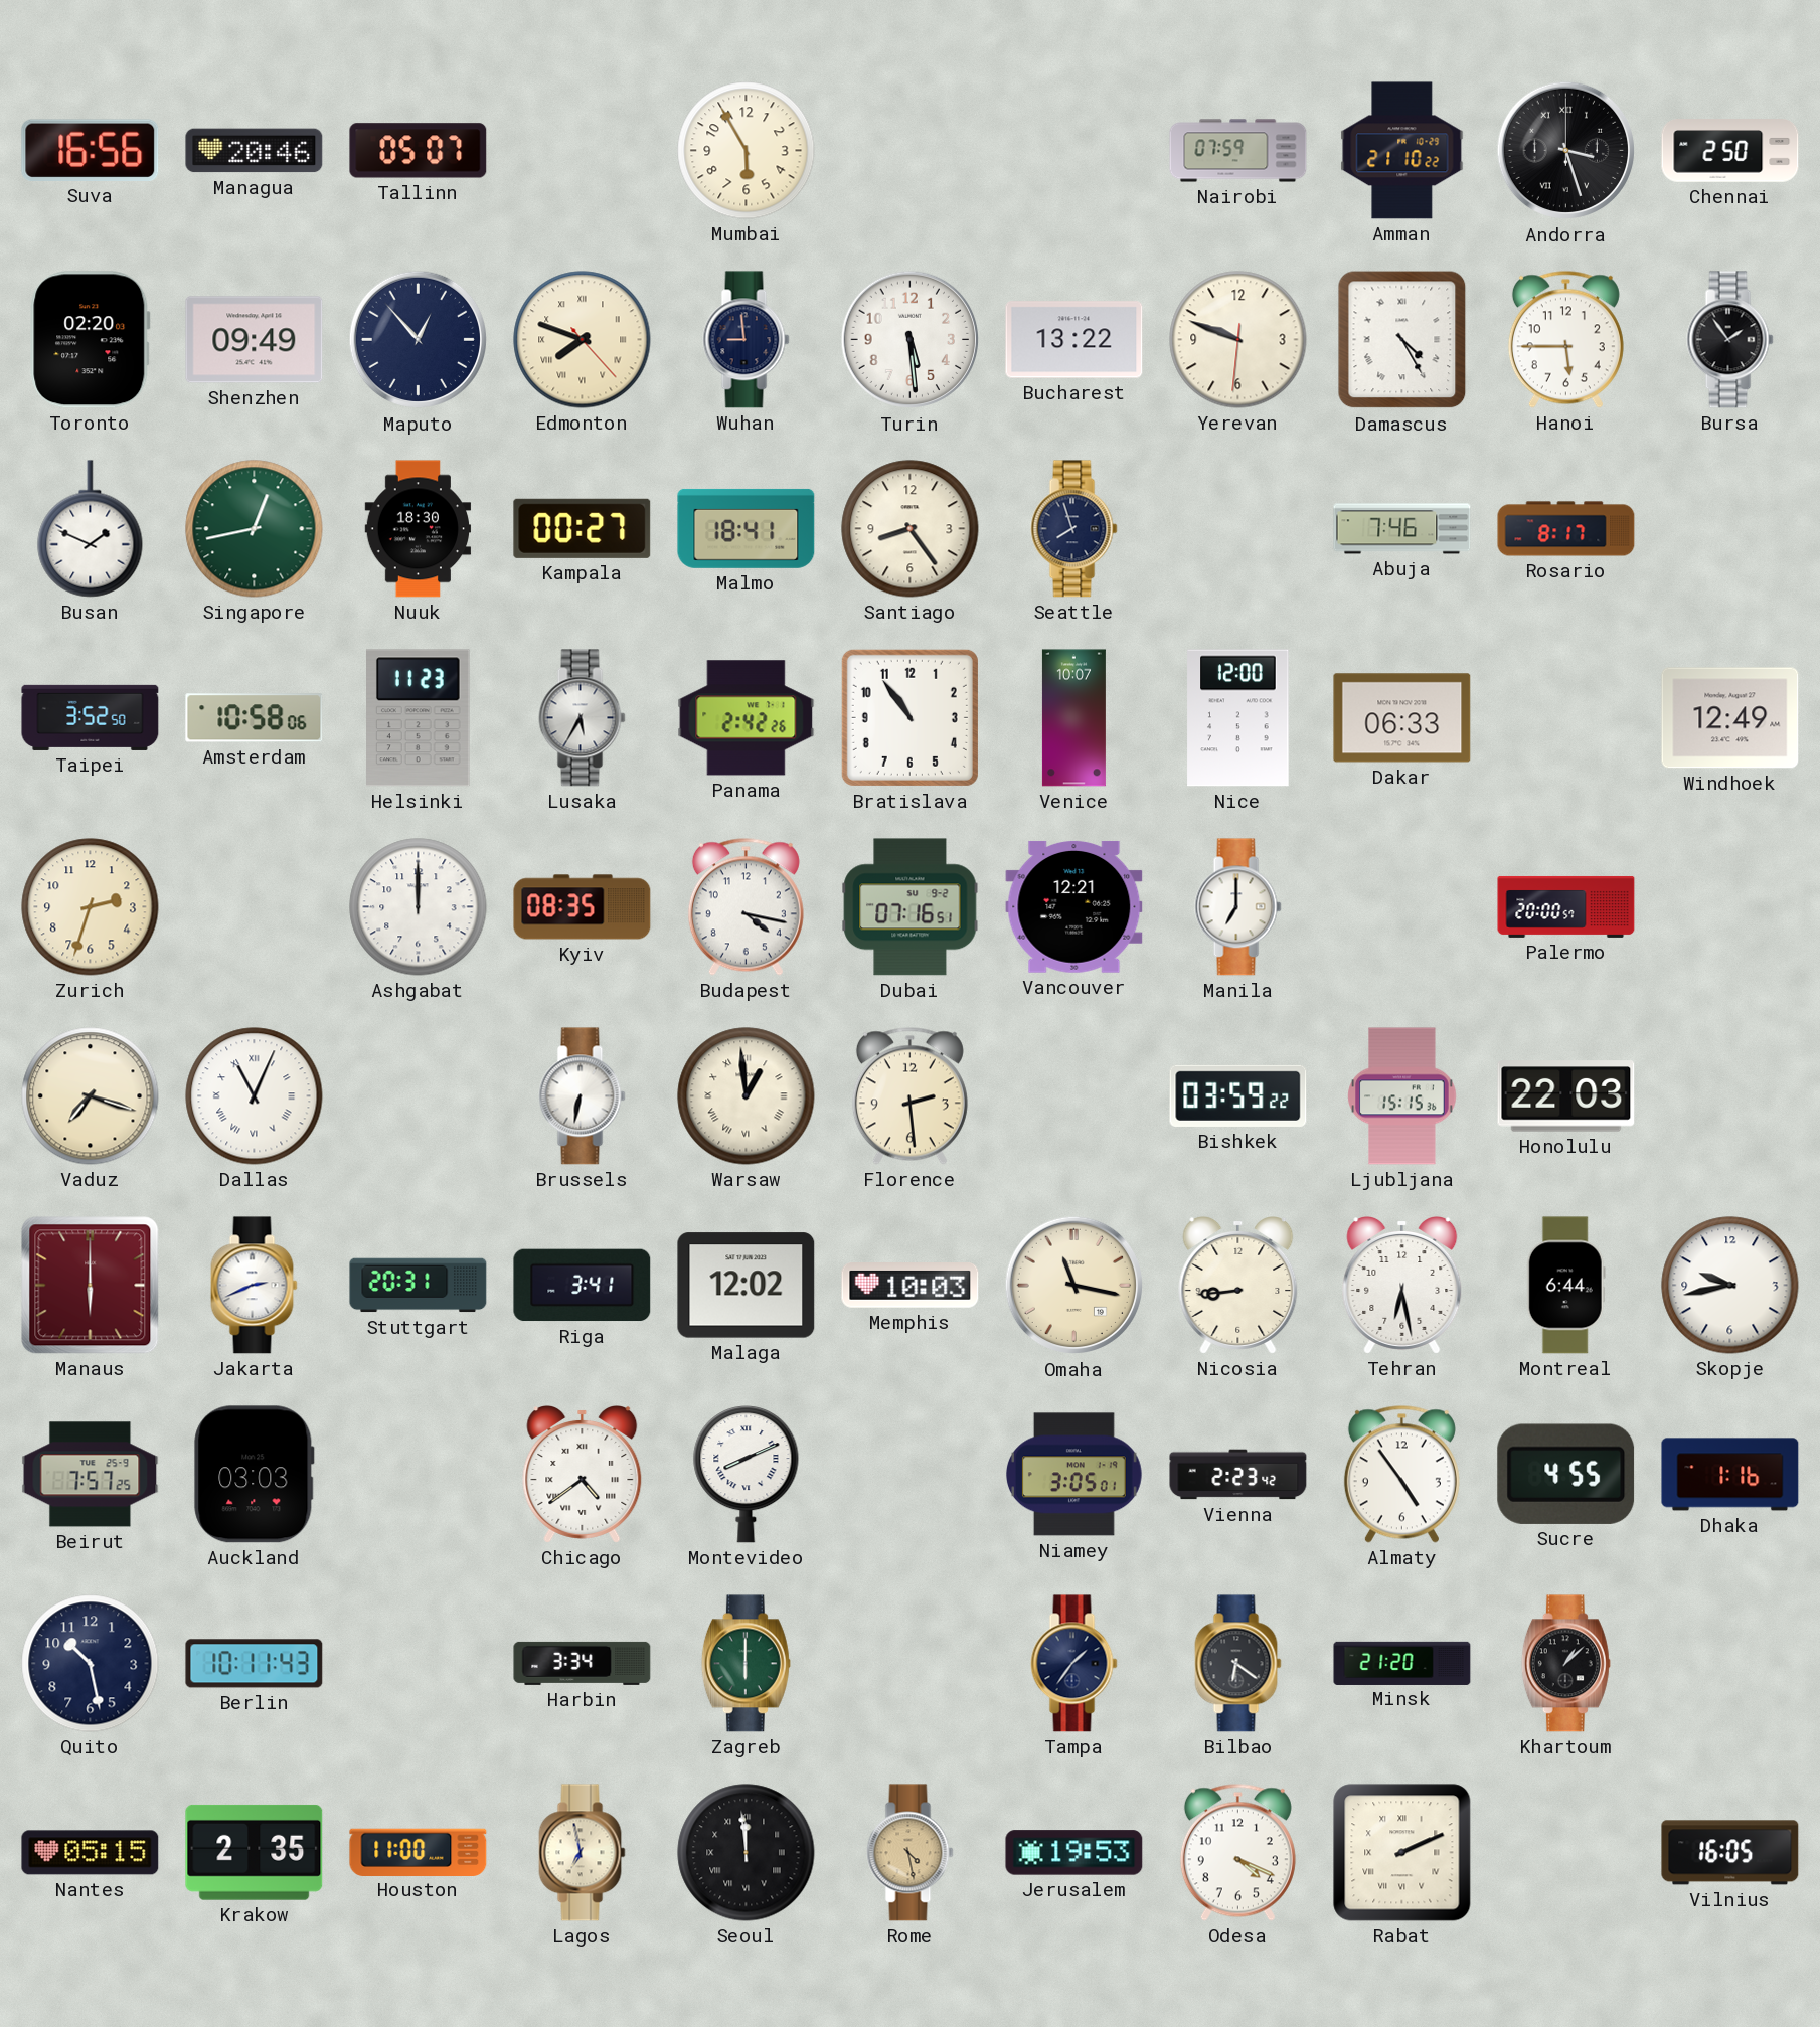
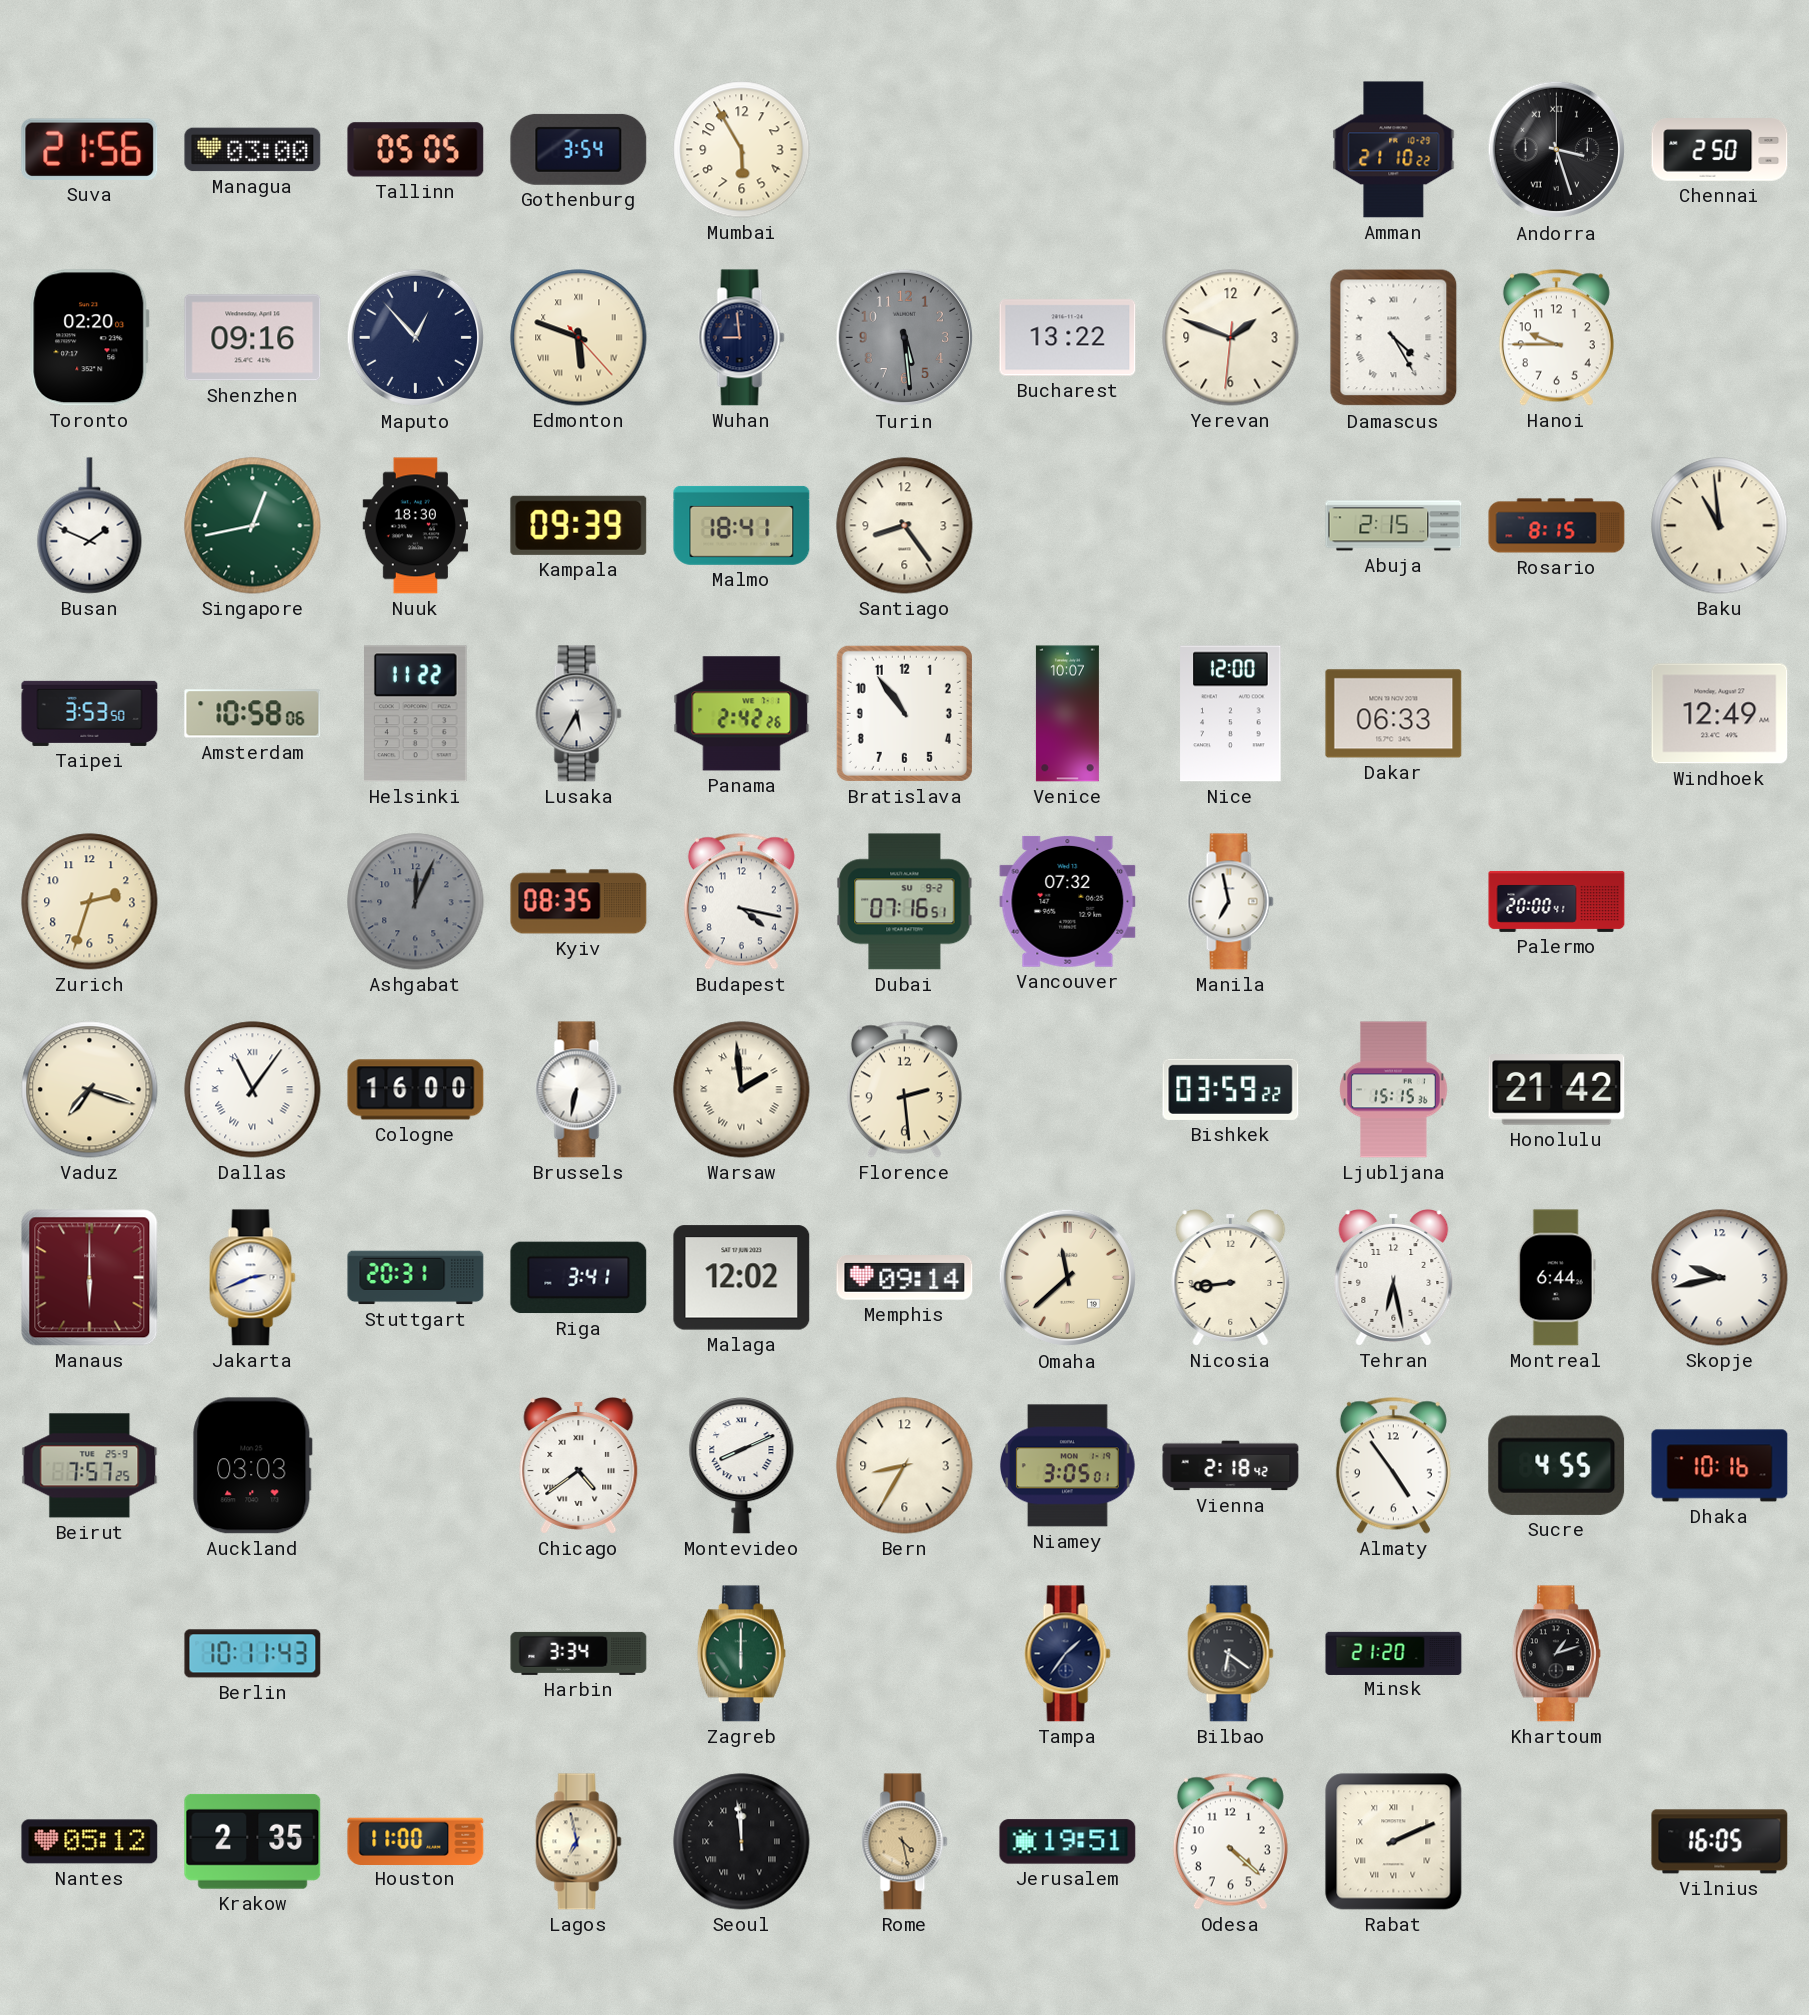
Suva: 16:56 -> 21:56 (90, 149)
Managua: 20:46 -> 03:00 (253, 150)
Tallinn: 05:07 -> 05:05 (416, 150)
Gothenburg: none -> 3:54 (579, 149)
Nairobi: 07:59 -> none (1238, 151)
Shenzhen: 09:49 -> 09:16 (253, 338)
Edmonton: 7:48 -> 5:48 (579, 338)
Turin dial: white -> grey (905, 338)
Yerevan: 9:48 -> 1:48 (1231, 338)
Hanoi: 5:45 -> 9:45 (1556, 337)
Bursa: 1:54 -> none (1730, 340)
Kampala: 00:27 -> 09:39 (579, 525)
Seattle: 7:57 -> none (1074, 529)
Abuja: 7:46 -> 2:15 (1394, 526)
Rosario: 8:17 -> 8:15 (1557, 526)
Baku: none -> 10:59 (1720, 526)
Taipei: 3:52 -> 3:53 (90, 713)
Helsinki: 11:23 -> 11:22 (416, 714)
Ashgabat: 12:00 -> 12:04 (416, 902)
Ashgabat dial: white -> grey (416, 902)
Vancouver: 12:21 -> 07:32 (1068, 902)
Manila: 7:00 -> 6:58 (1231, 902)
Palermo: 20:00:57 -> 20:00:41 (1557, 901)
Dallas: 11:04 -> 11:06 (253, 1090)
Cologne: none -> 16:00 (416, 1090)
Warsaw: 12:59 -> 1:59 (742, 1090)
Honolulu: 22:03 -> 21:42 (1557, 1090)
Memphis: 10:03 -> 09:14 (905, 1278)
Omaha: 11:17 -> 11:38 (1068, 1278)
Bern: none -> 8:35 (905, 1466)
Vienna: 2:23 -> 2:18 (1231, 1466)
Dhaka: 1:16 -> 10:16 (1720, 1466)
Quito: 10:28 -> none (91, 1664)
Khartoum: 1:08 -> 1:12 (1556, 1654)
Nantes: 05:15 -> 05:12 (90, 1842)
Jerusalem: 19:53 -> 19:51 (1068, 1842)
Odesa: 4:19 -> 4:22 (1230, 1841)
